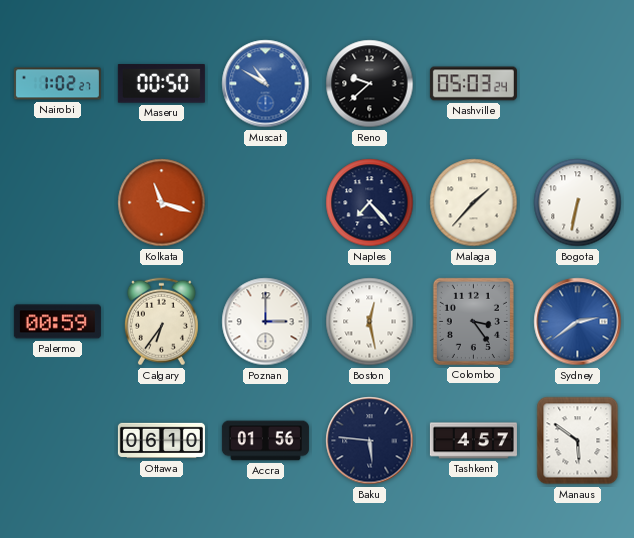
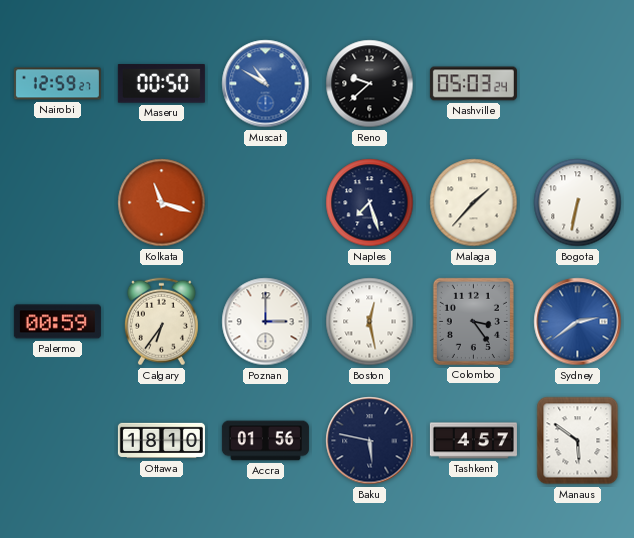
Nairobi: 1:02 -> 12:59 (57, 84)
Naples: 7:23 -> 7:27 (370, 203)
Ottawa: 06:10 -> 18:10 (161, 441)
Baku: 5:46 -> 5:47 (370, 441)
